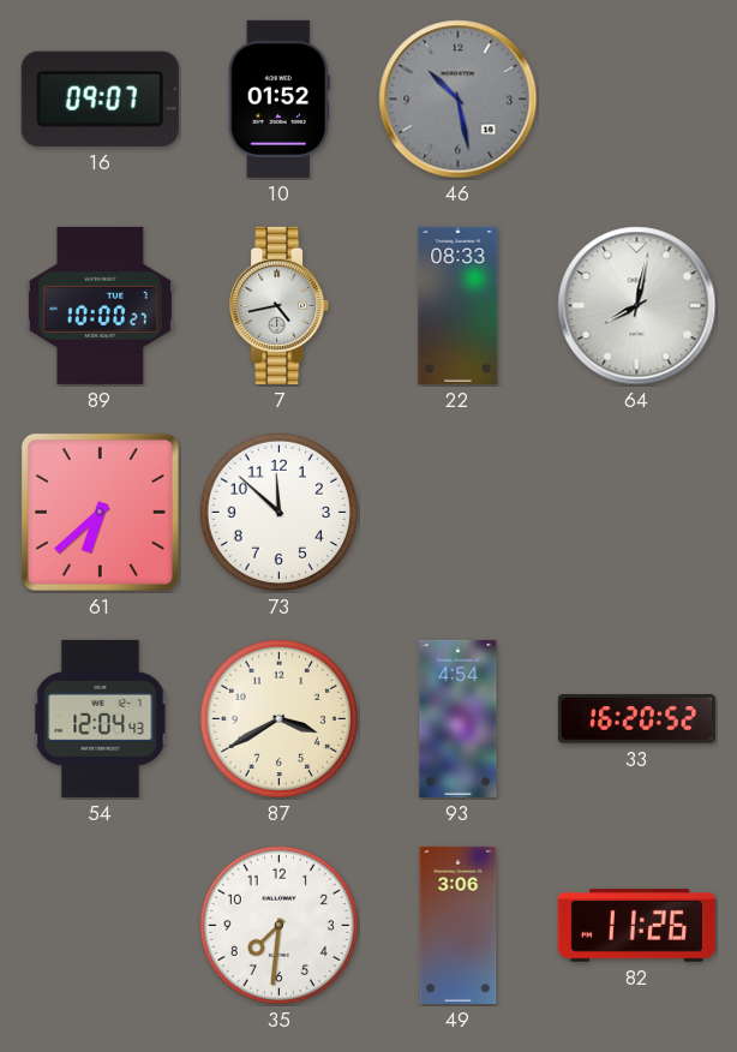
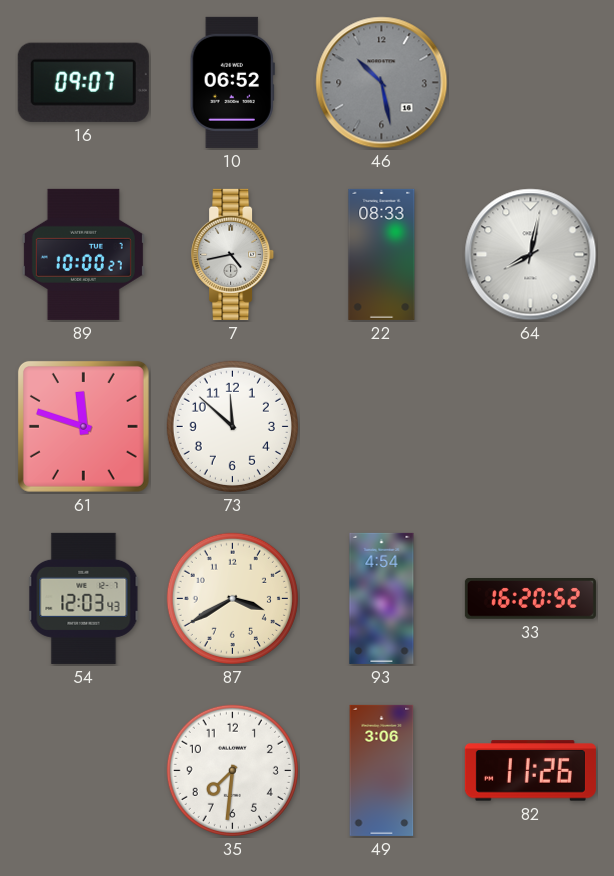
10: 01:52 -> 06:52 (232, 82)
61: 6:38 -> 11:48 (83, 426)
54: 12:04 -> 12:03 (84, 598)
